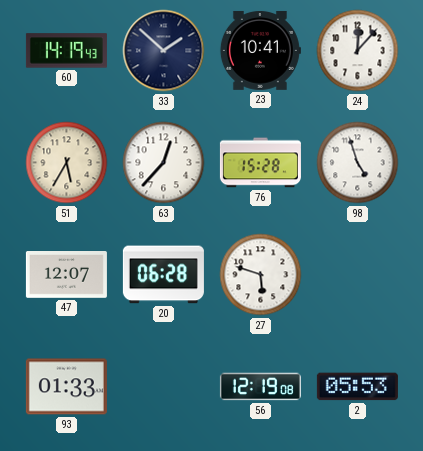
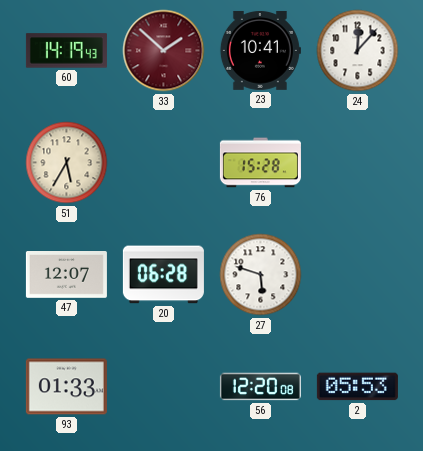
33 dial: navy -> burgundy (164, 51)
63: 12:37 -> none (164, 163)
98: 4:57 -> none (358, 163)
56: 12:19 -> 12:20 (260, 387)
